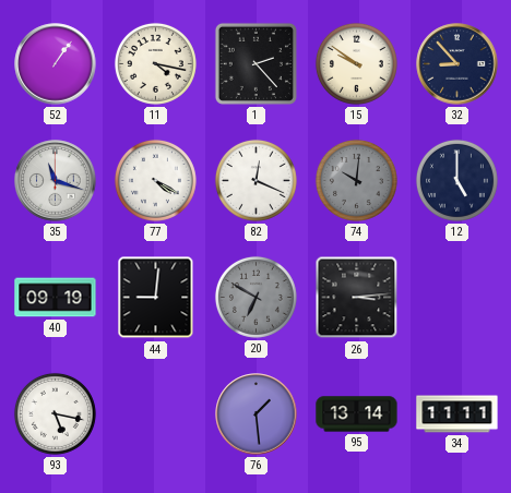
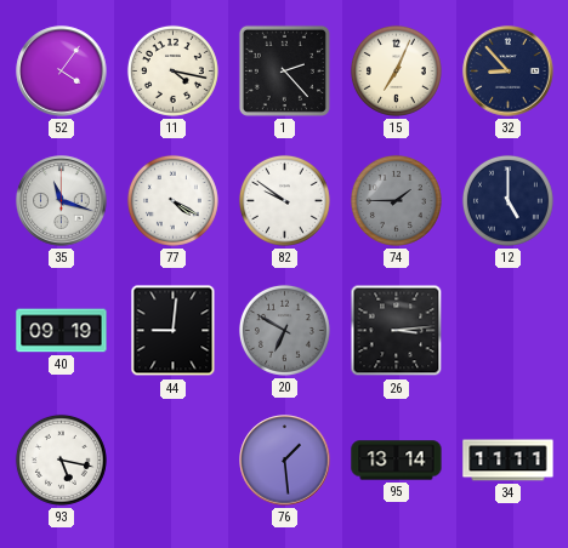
52: 1:06 -> 4:06 (62, 72)
15: 9:51 -> 7:04 (396, 70)
82: 12:19 -> 9:51 (284, 200)
74: 10:01 -> 1:45 (396, 200)
